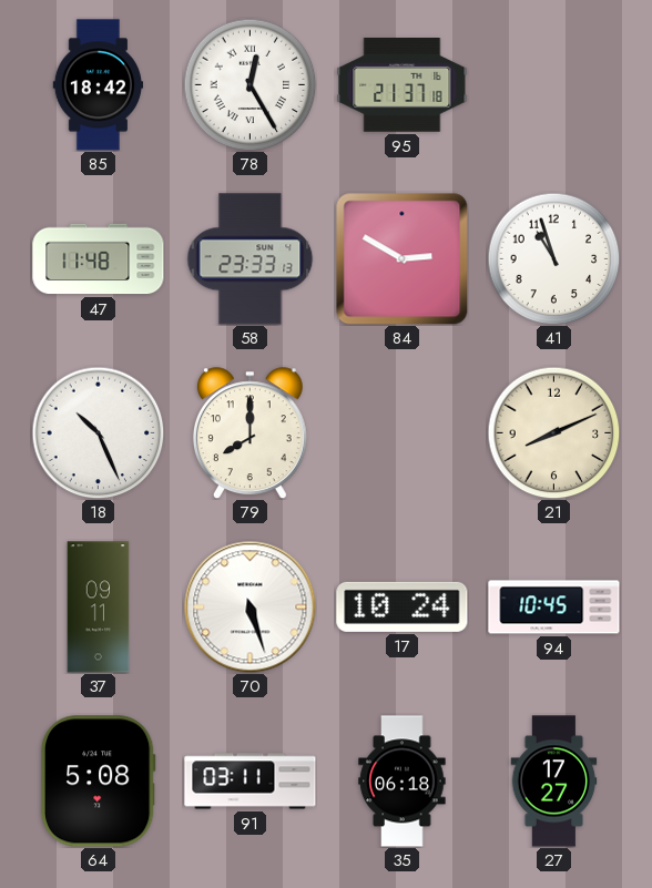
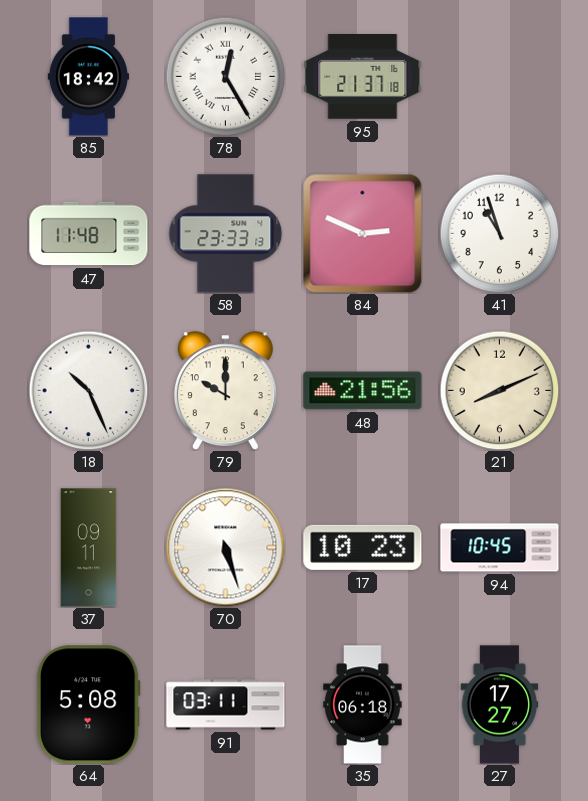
84: 2:50 -> 2:49 (362, 233)
79: 8:00 -> 10:00 (225, 391)
48: none -> 21:56 (363, 391)
17: 10:24 -> 10:23 (363, 547)
